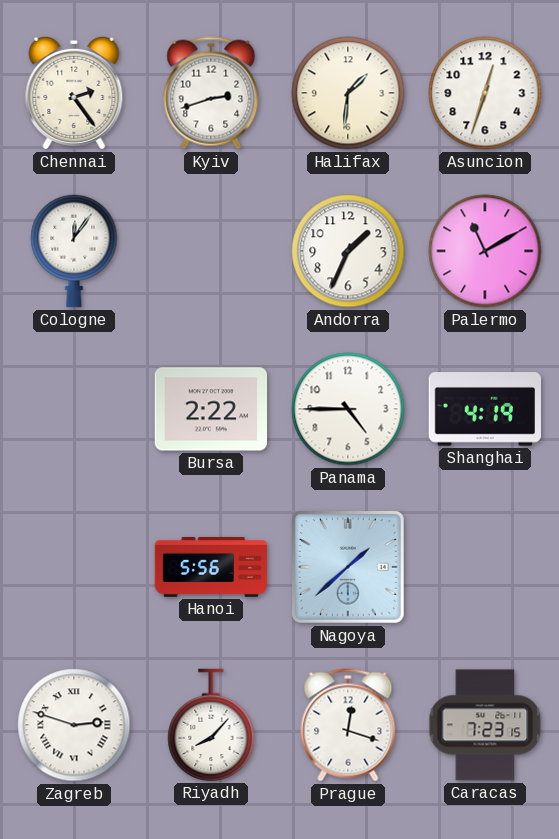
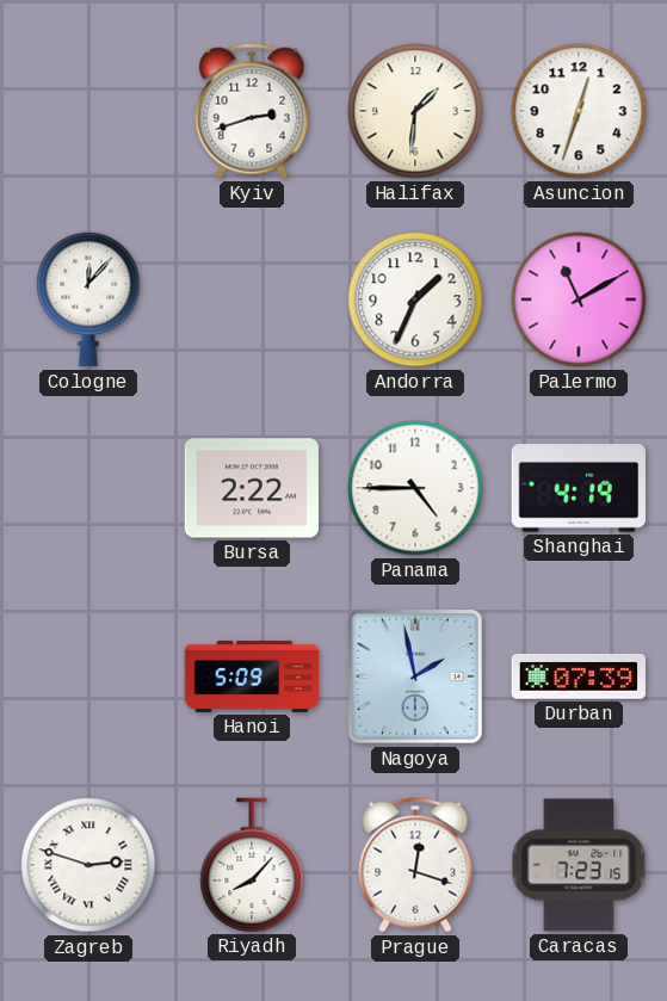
Chennai: 2:24 -> none (74, 93)
Cologne: 12:06 -> 12:07 (88, 299)
Hanoi: 5:56 -> 5:09 (252, 676)
Nagoya: 1:38 -> 1:58 (415, 676)
Durban: none -> 07:39 (579, 678)
